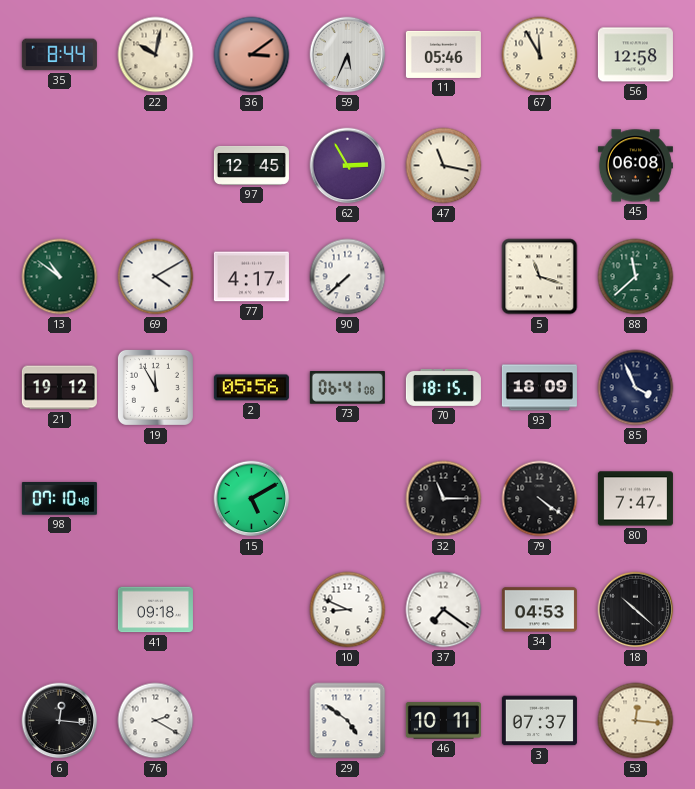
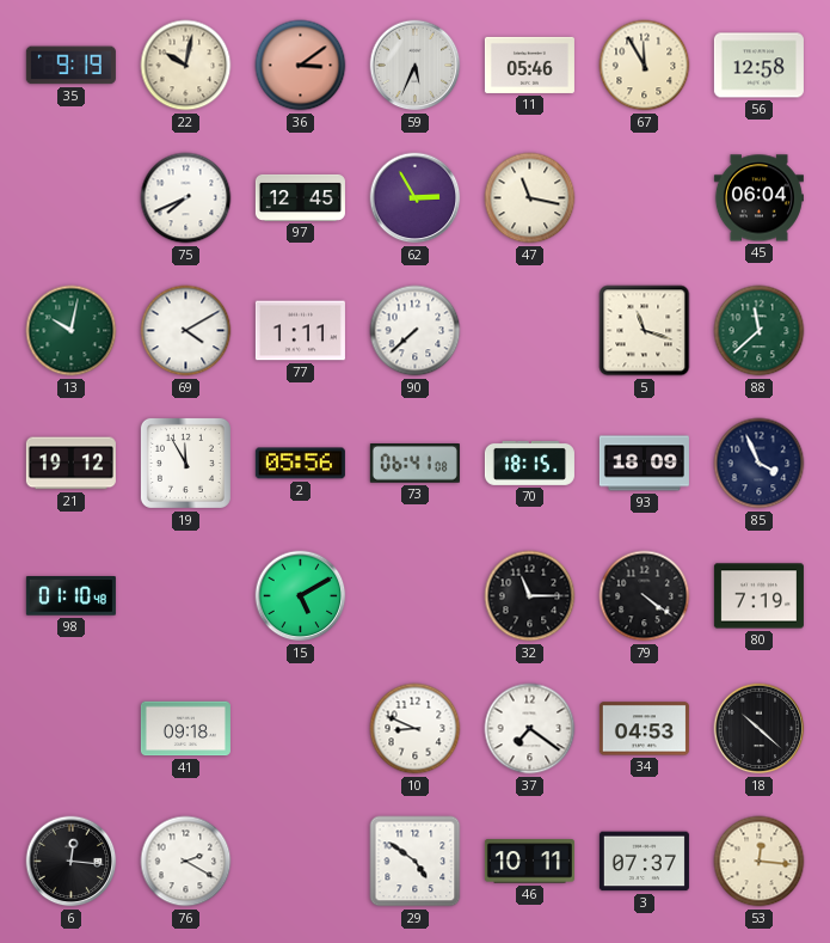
35: 8:44 -> 9:19 (70, 66)
75: none -> 7:41 (186, 198)
45: 06:08 -> 06:04 (758, 198)
13: 10:51 -> 10:02 (72, 331)
77: 4:17 -> 1:11 (300, 331)
98: 07:10 -> 01:10 (70, 596)
80: 7:47 -> 7:19 (758, 596)
